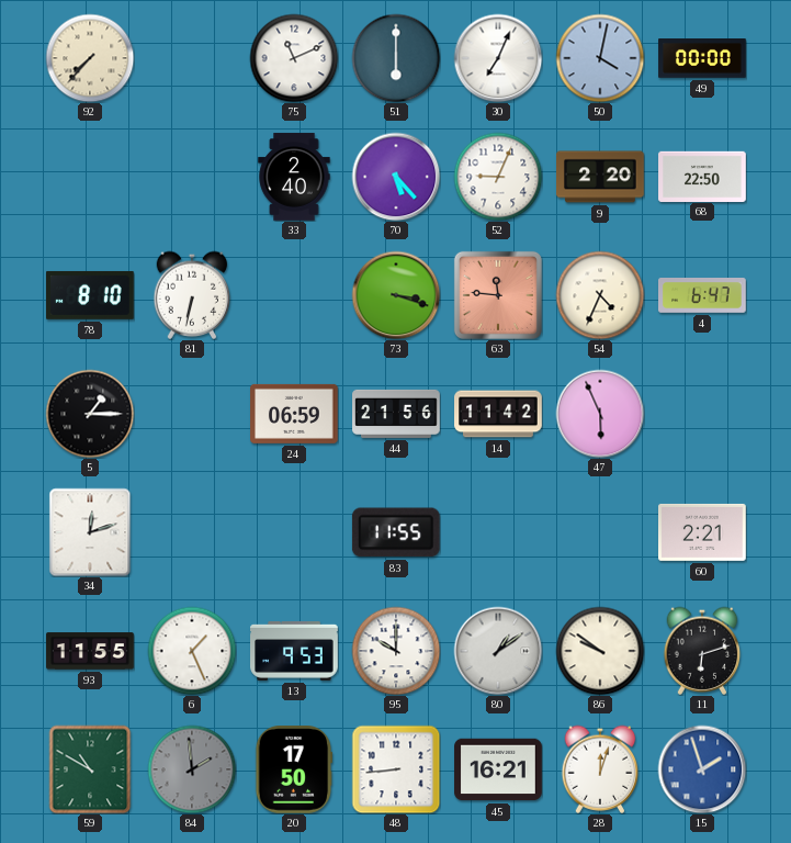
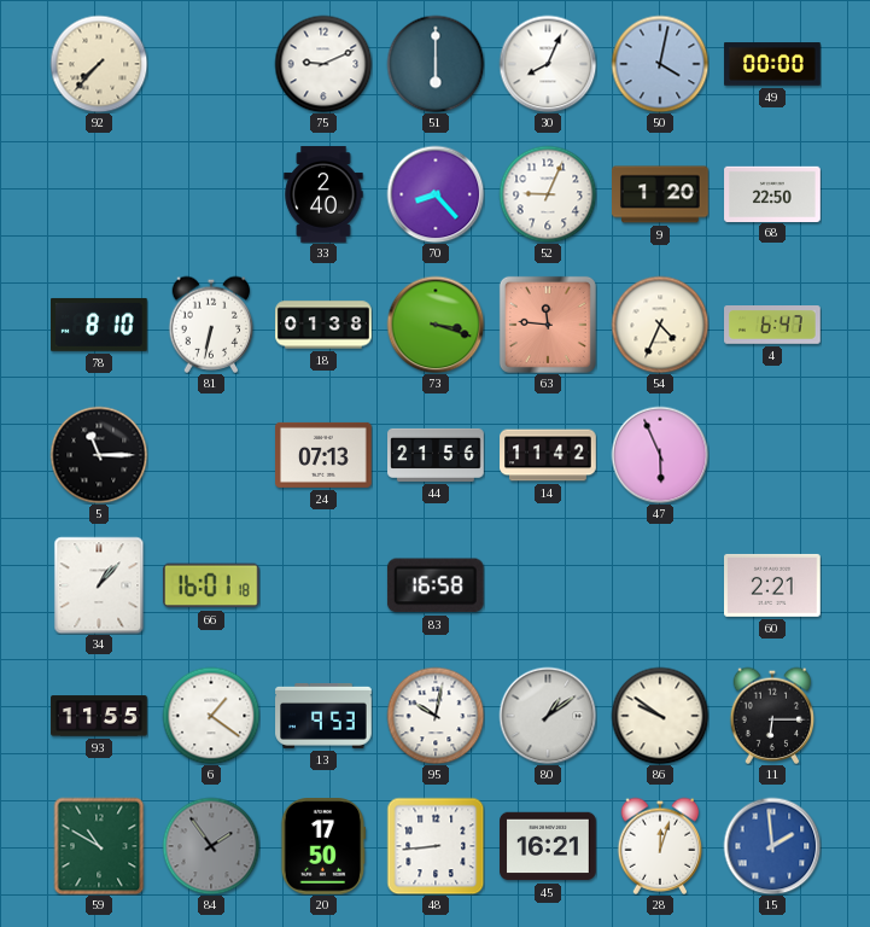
75: 11:11 -> 9:11 (323, 64)
30: 7:04 -> 8:04 (548, 64)
70: 5:23 -> 8:23 (436, 194)
9: 2:20 -> 1:20 (661, 194)
18: none -> 01:38 (323, 325)
5: 1:15 -> 11:15 (99, 455)
24: 06:59 -> 07:13 (325, 455)
34: 12:12 -> 1:07 (99, 585)
66: none -> 16:01 (211, 585)
83: 11:55 -> 16:58 (436, 585)
6: 1:26 -> 1:21 (211, 716)
95: 10:00 -> 10:02 (436, 716)
11: 6:12 -> 6:15 (772, 716)
84: 1:59 -> 1:54 (211, 846)
15: 1:57 -> 1:59 (772, 846)
